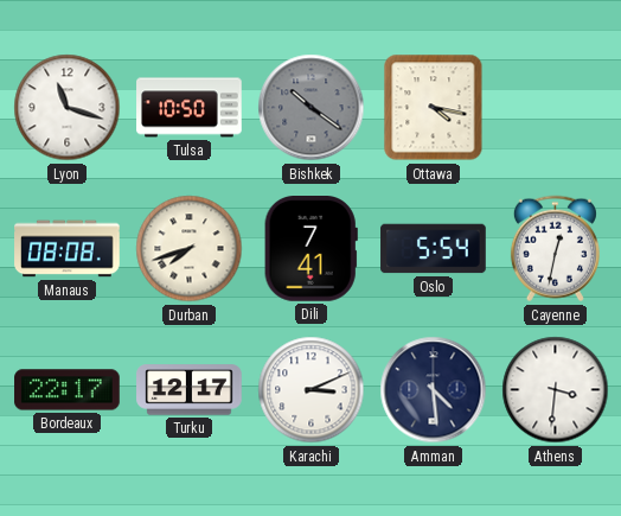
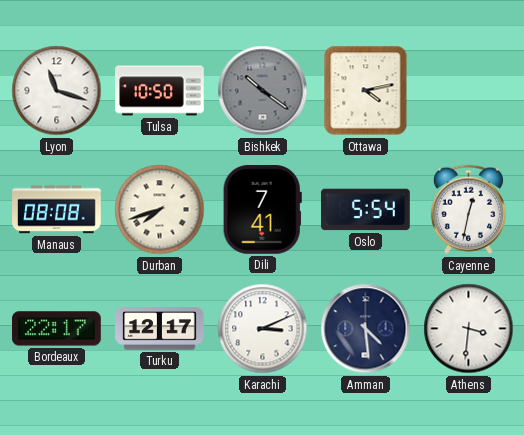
Ottawa: 4:17 -> 4:13 (366, 91)
